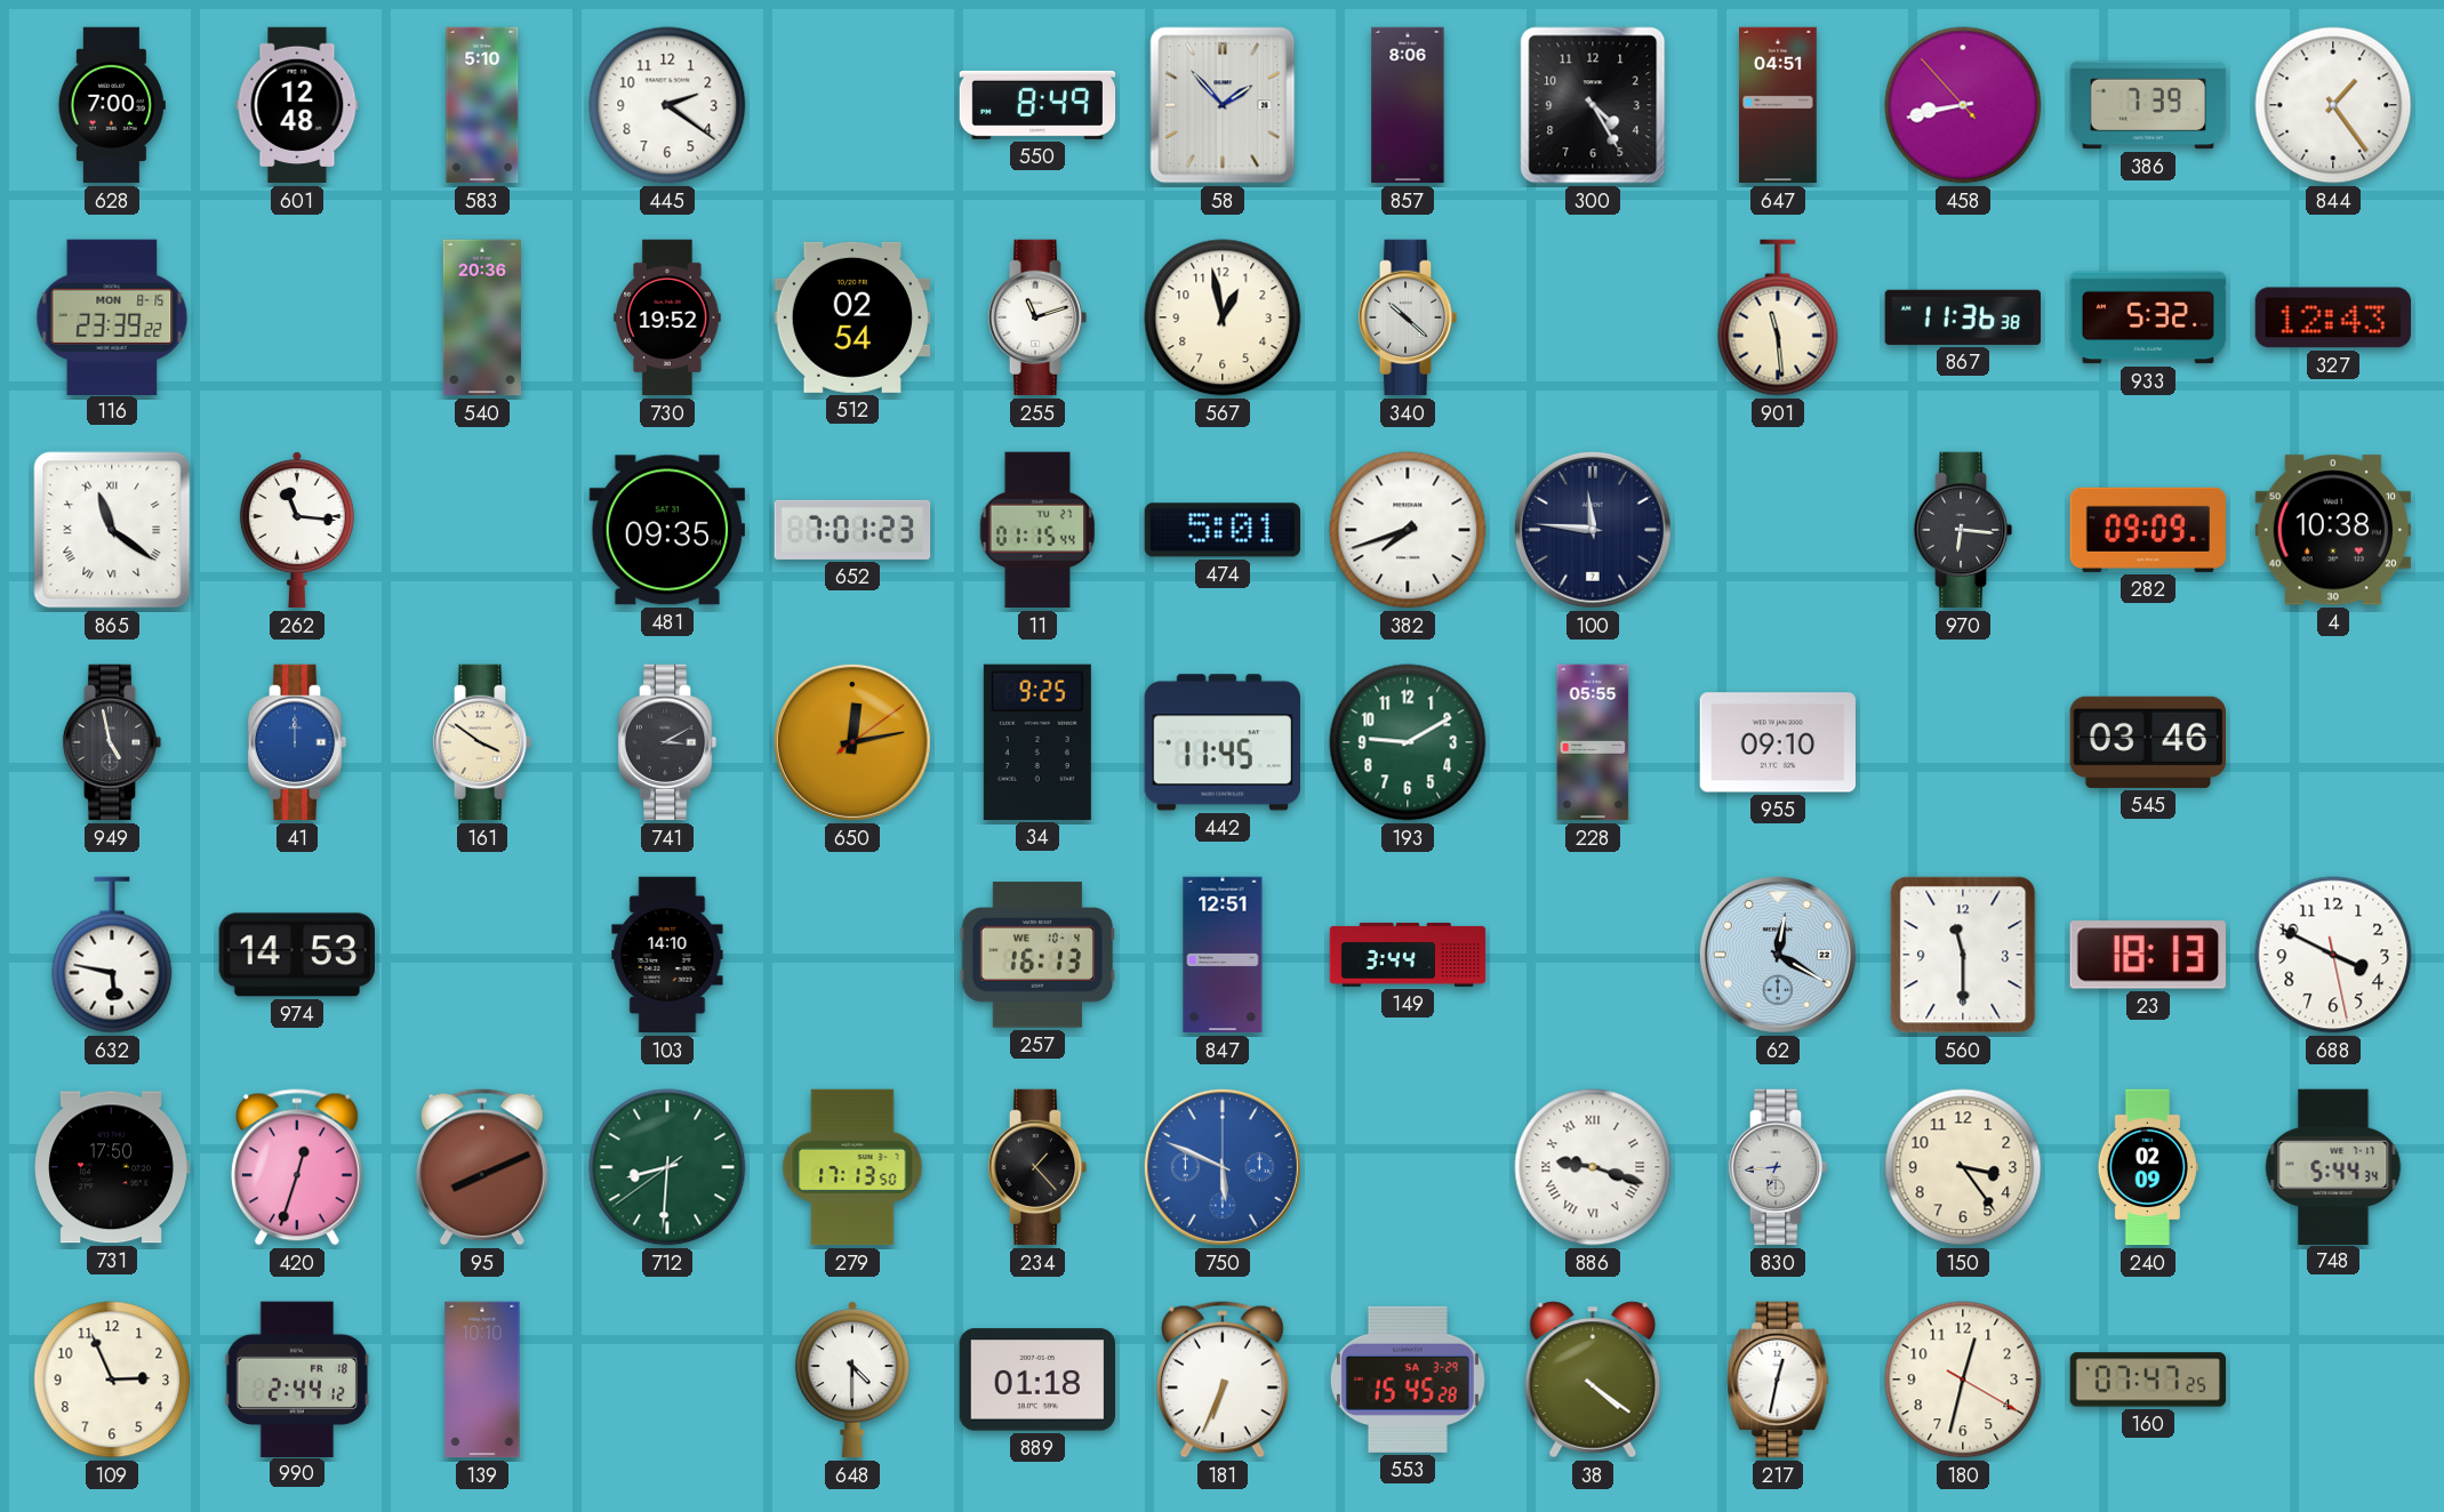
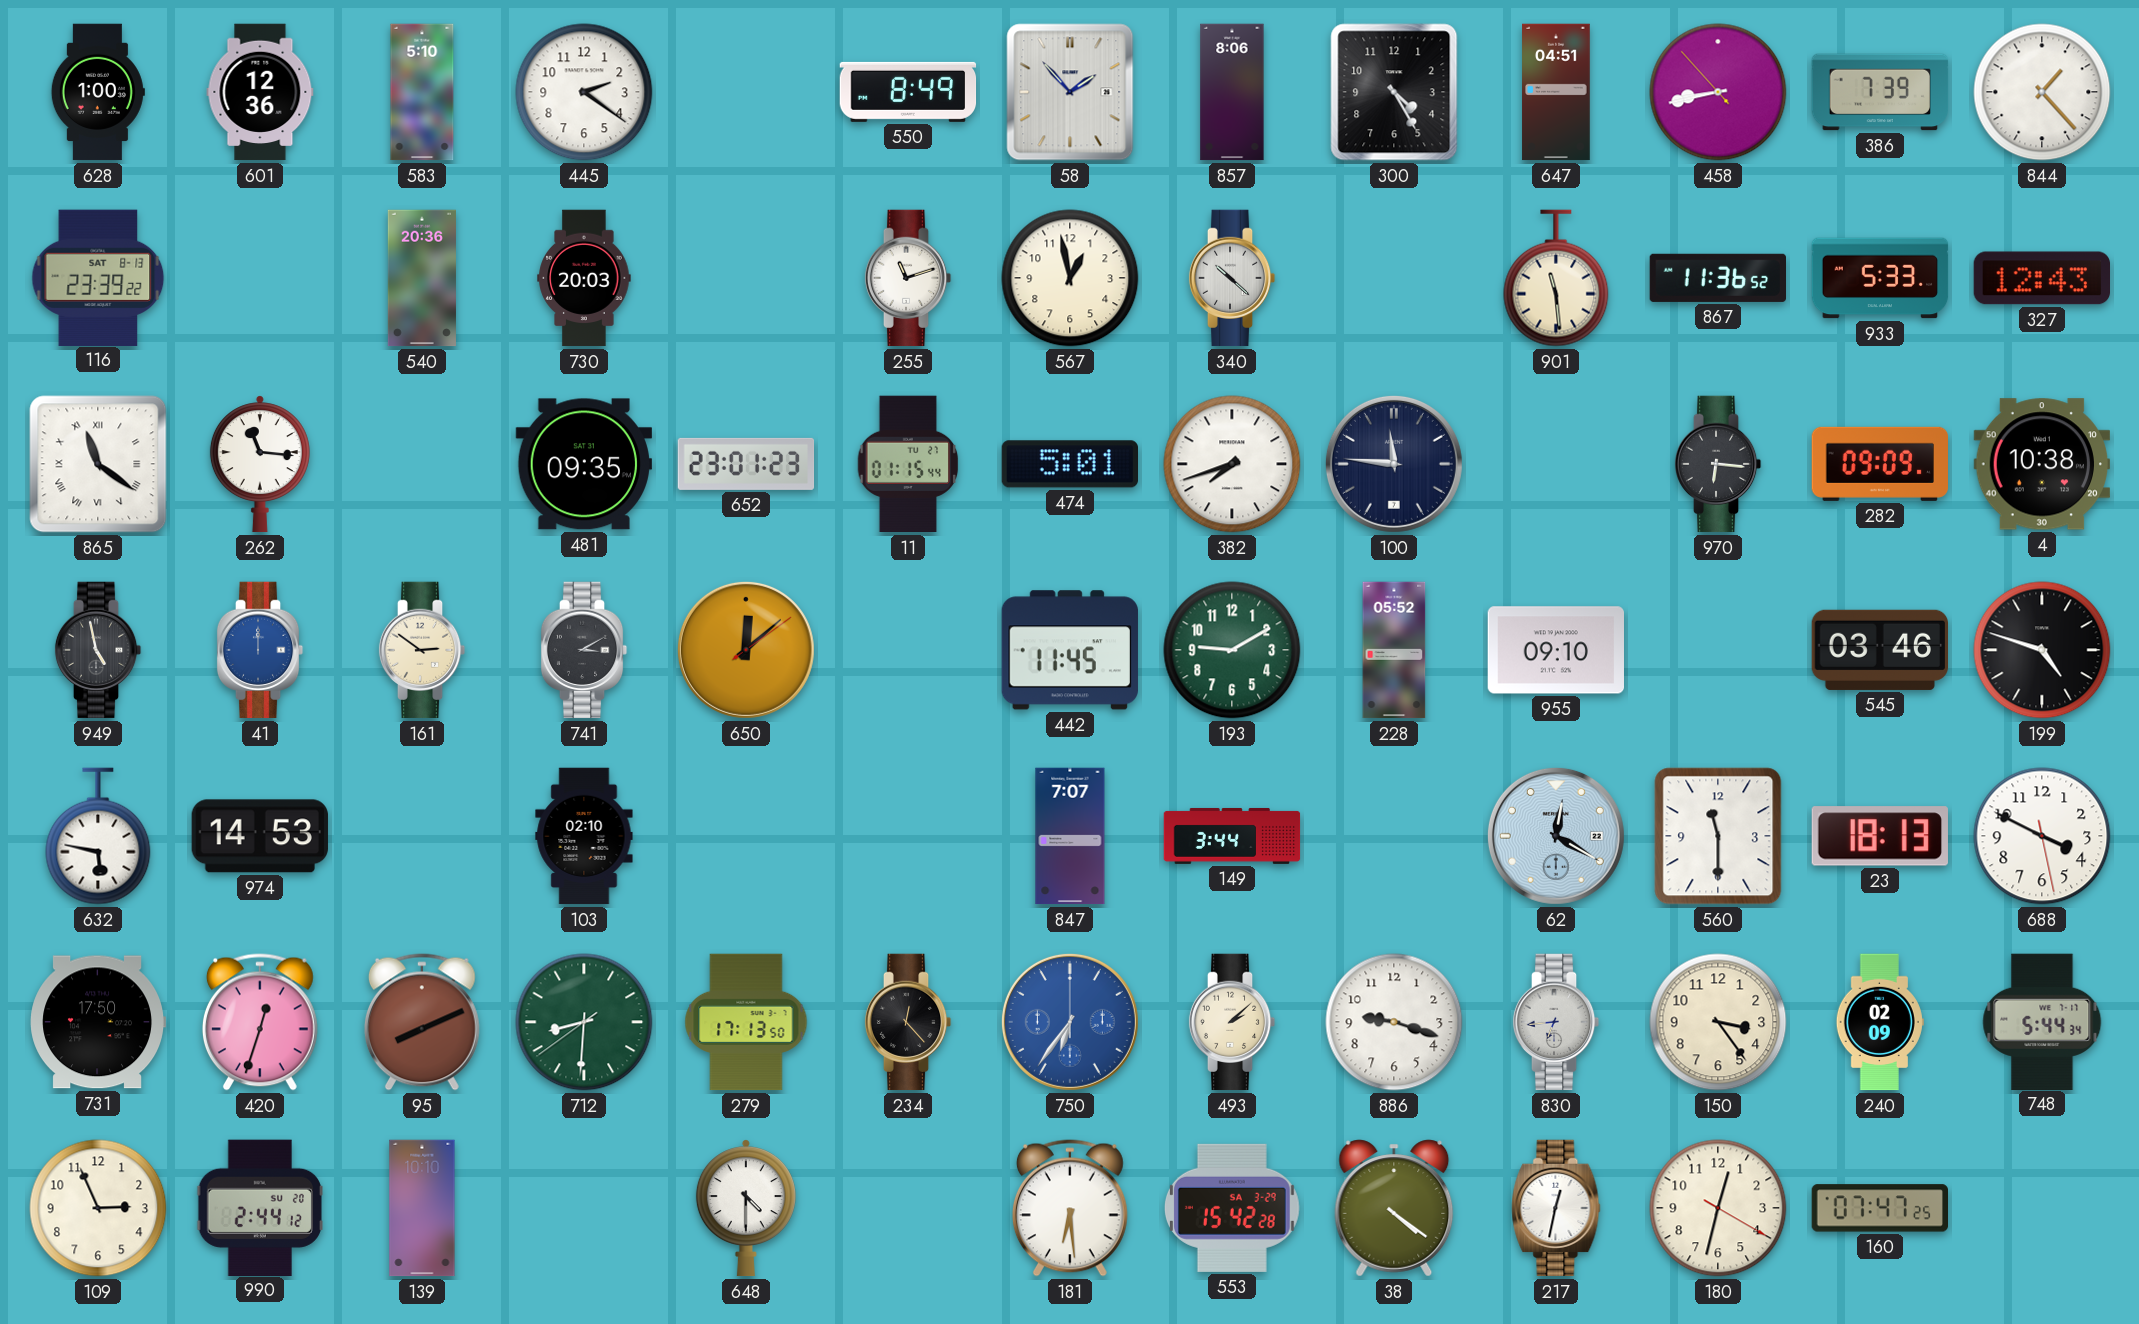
628: 7:00 -> 1:00 (98, 92)
601: 12:48 -> 12:36 (260, 92)
844: 1:24 -> 1:23 (2042, 92)
116 date: MON 8-15 -> SAT 8-13 (98, 277)
730: 19:52 -> 20:03 (584, 278)
512: 02:54 -> none (852, 317)
867: 11:36:38 -> 11:36:52 (1717, 278)
933: 5:32 -> 5:33 (1880, 278)
652: 7:01 -> 23:01 (746, 464)
161: 3:51 -> 2:51 (422, 650)
650: 12:13 -> 12:08 (746, 650)
34: 9:25 -> none (1037, 742)
228: 05:55 -> 05:52 (1394, 650)
199: none -> 4:48 (2042, 650)
103: 14:10 -> 02:10 (584, 836)
257: 16:13 -> none (1036, 955)
847: 12:51 -> 7:07 (1070, 836)
234: 1:23 -> 12:23 (908, 1022)
750: 5:49 -> 6:36 (1070, 1022)
493: none -> 2:08 (1232, 1022)
886 numerals: Roman -> Arabic (1394, 1022)
990 date: FR 18 -> SU 20 (259, 1207)
889: 01:18 -> none (1037, 1380)
181: 6:34 -> 6:29 (1070, 1208)
553: 15:45 -> 15:42 (1232, 1208)
